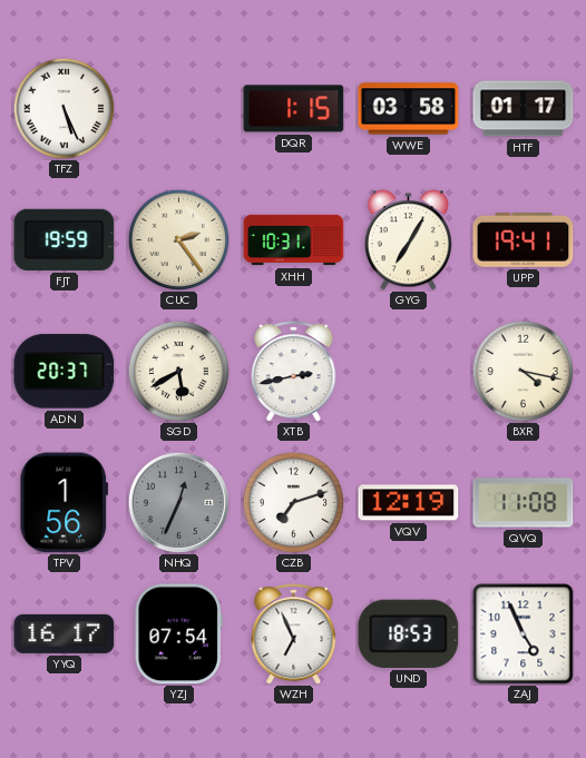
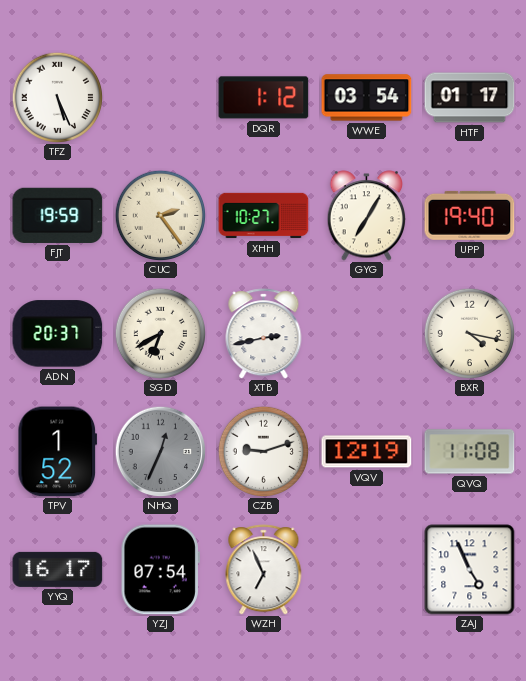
DQR: 1:15 -> 1:12 (264, 98)
WWE: 03:58 -> 03:54 (367, 98)
XHH: 10:31 -> 10:27 (264, 216)
UPP: 19:41 -> 19:40 (470, 215)
SGD: 5:40 -> 6:40 (160, 333)
TPV: 1:56 -> 1:52 (57, 452)
CZB: 7:12 -> 9:12 (263, 451)
UND: 18:53 -> none (409, 633)
